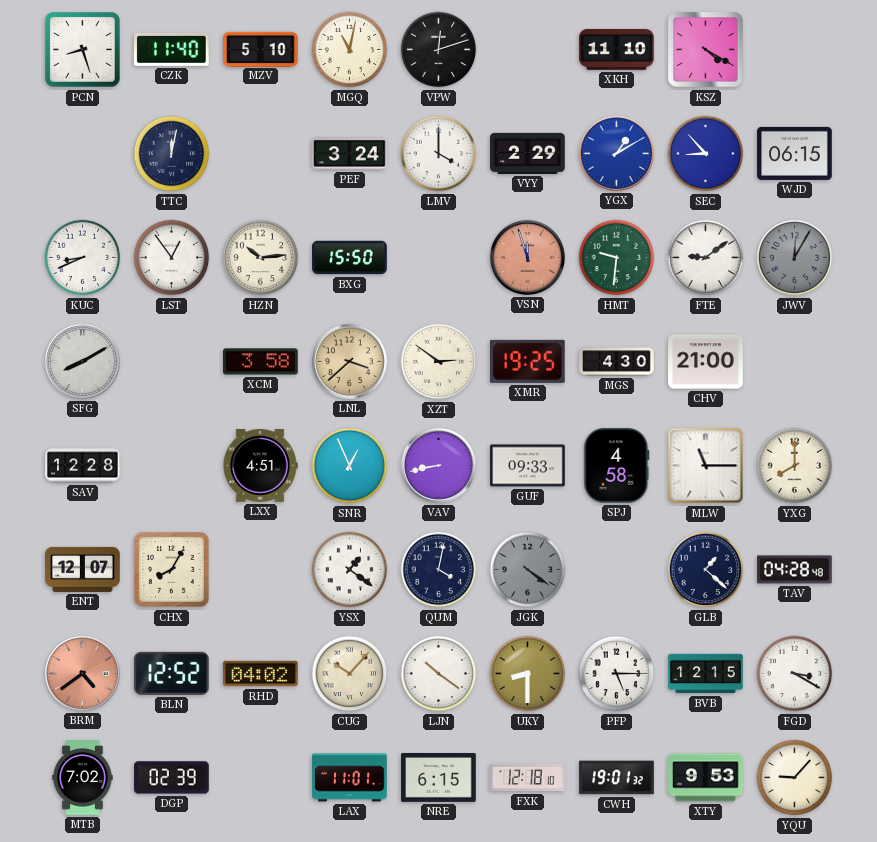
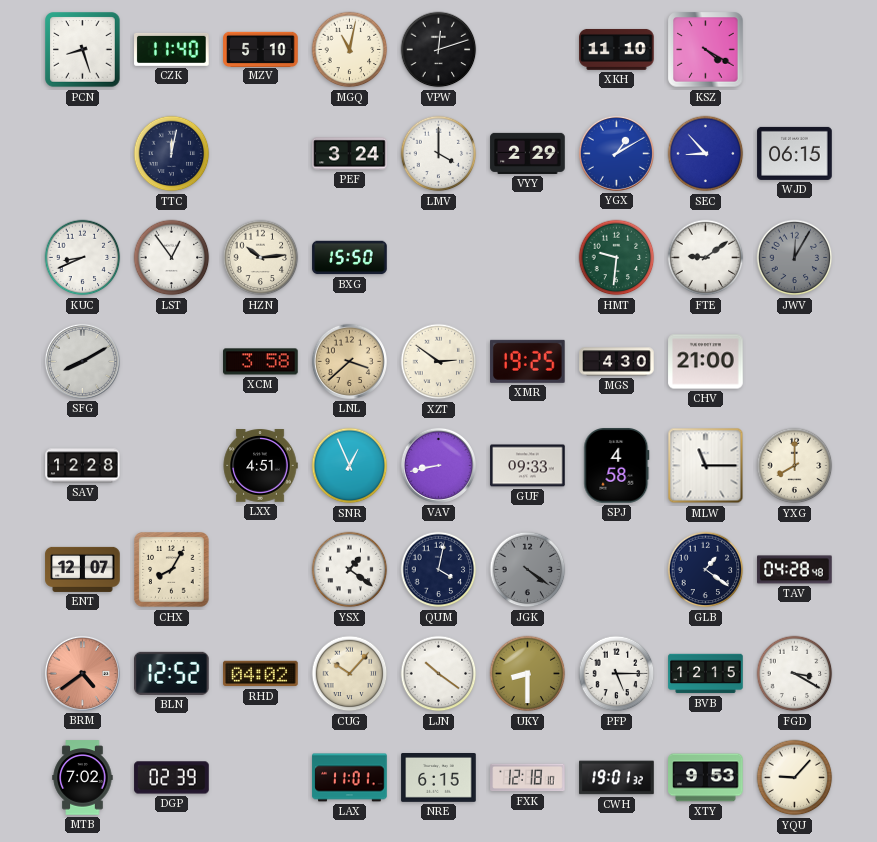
VSN: 11:57 -> none (527, 257)
GLB: 1:22 -> 1:21 (706, 570)
